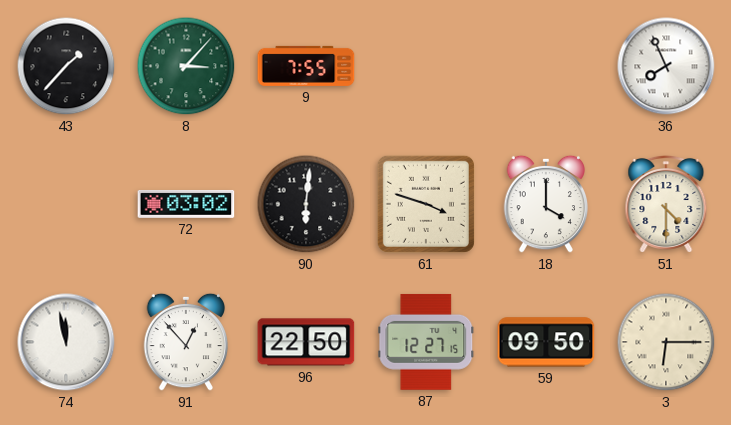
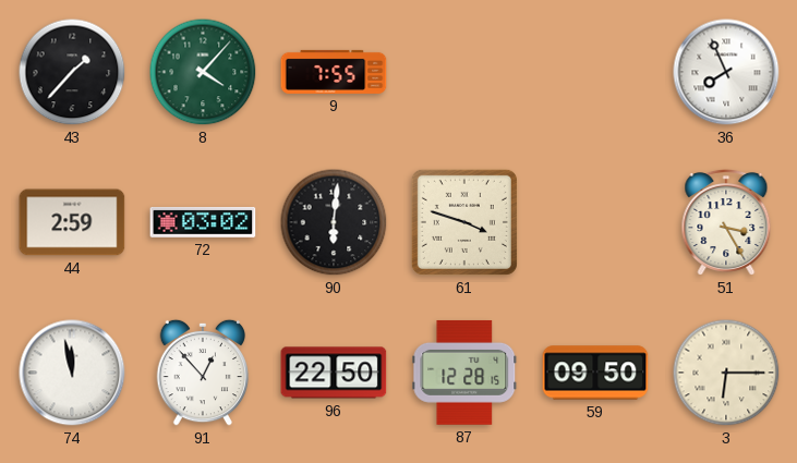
8: 3:07 -> 4:07 (203, 72)
44: none -> 2:59 (72, 222)
18: 4:00 -> none (546, 204)
51: 4:30 -> 3:25 (726, 222)
87: 12:27 -> 12:28 (464, 373)
